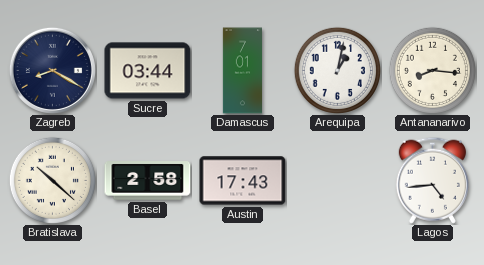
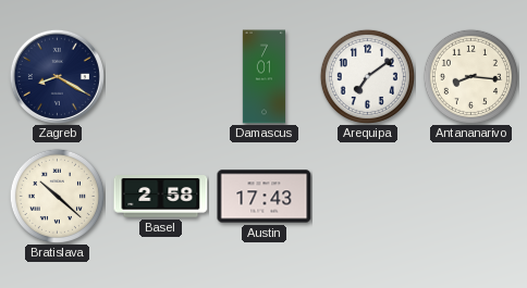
Sucre: 03:44 -> none (148, 71)
Arequipa: 1:02 -> 7:09 (367, 76)
Lagos: 4:44 -> none (432, 180)
